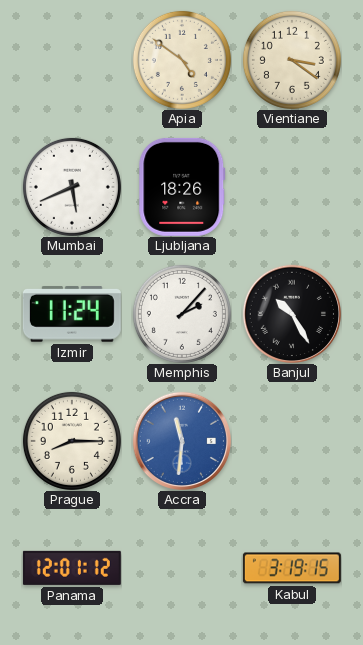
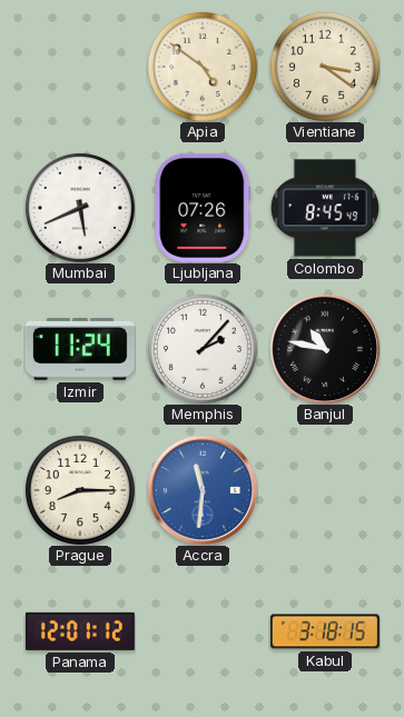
Ljubljana: 18:26 -> 07:26 (203, 208)
Colombo: none -> 8:45 (325, 208)
Banjul: 10:25 -> 10:47 (324, 348)
Kabul: 3:19 -> 3:18 (325, 631)
